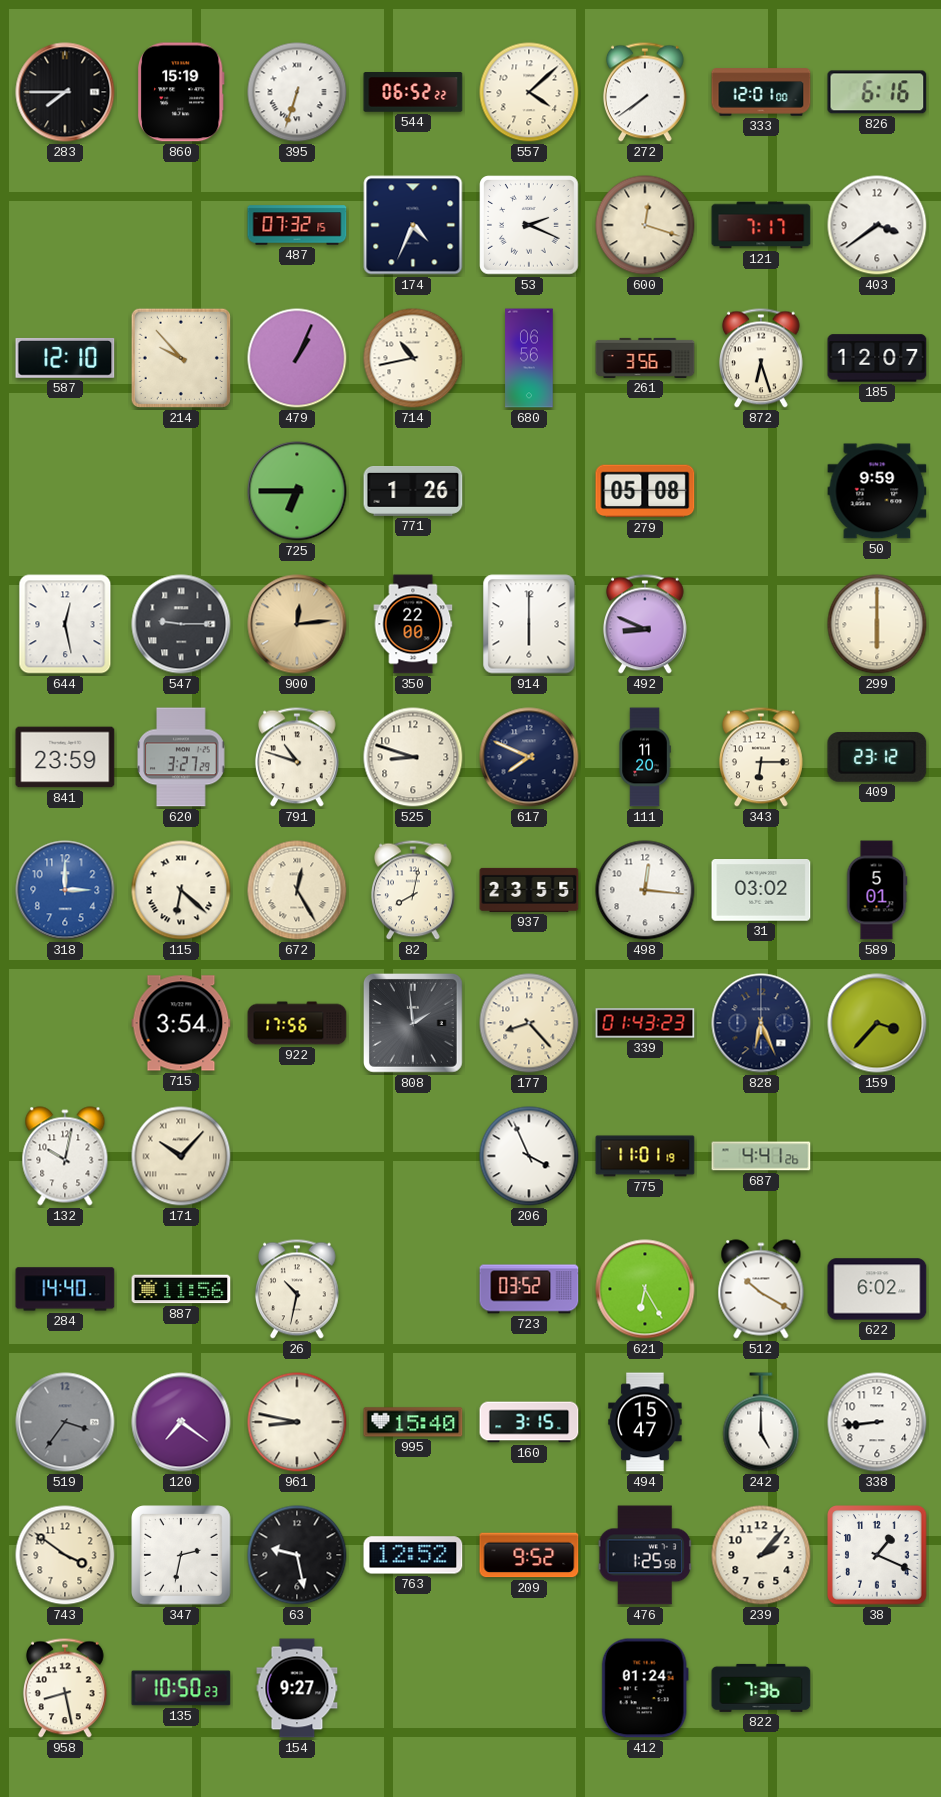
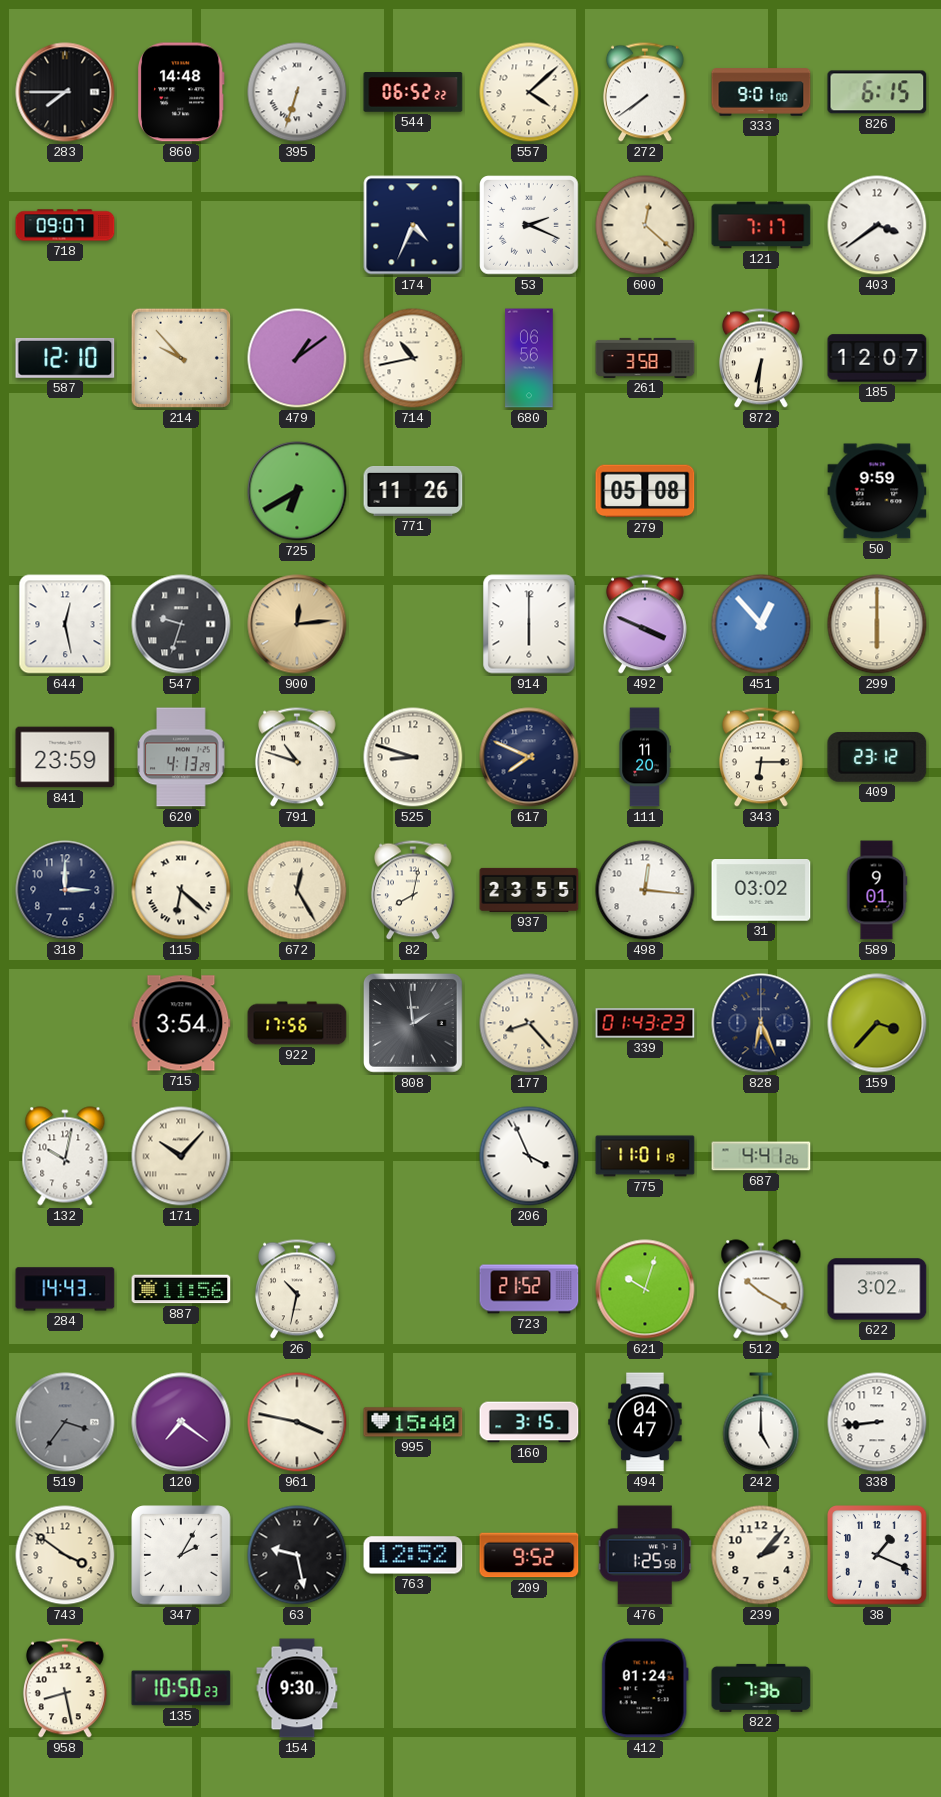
860: 15:19 -> 14:48 (181, 92)
333: 12:01 -> 9:01 (761, 92)
826: 6:16 -> 6:15 (877, 92)
718: none -> 09:07 (65, 225)
487: 07:32 -> none (297, 225)
600: 12:18 -> 12:22 (645, 225)
479: 1:04 -> 1:09 (297, 358)
261: 3:56 -> 3:58 (645, 358)
872: 6:27 -> 6:31 (761, 358)
725: 6:45 -> 6:40 (297, 491)
771: 1:26 -> 11:26 (413, 492)
547: 9:15 -> 9:33 (181, 624)
350: 22:00 -> none (413, 624)
492: 8:49 -> 3:49 (645, 624)
451: none -> 12:53 (761, 624)
620: 3:27 -> 4:13 (182, 757)
318 dial: blue -> navy (65, 890)
589: 5:01 -> 9:01 (877, 890)
284: 14:40 -> 14:43 (65, 1289)
723: 03:52 -> 21:52 (529, 1289)
621: 6:25 -> 10:03 (645, 1289)
622: 6:02 -> 3:02 (877, 1289)
961: 8:47 -> 3:47 (297, 1422)
494: 15:47 -> 04:47 (645, 1422)
347: 2:32 -> 2:05 (181, 1555)
154: 9:27 -> 9:30 (297, 1688)
